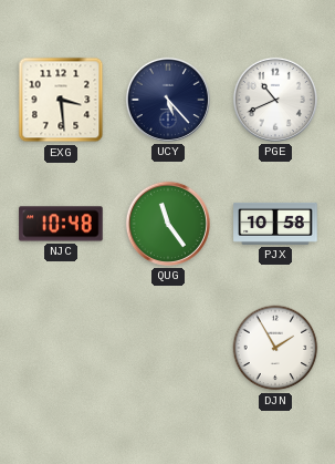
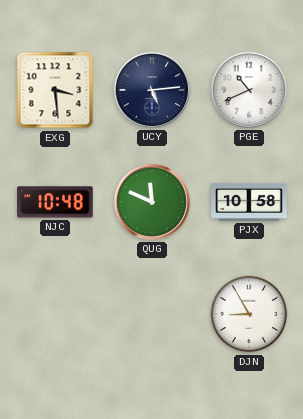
UCY: 5:23 -> 5:14 (152, 90)
QUG: 11:24 -> 11:49 (152, 202)
DJN: 1:55 -> 8:55 (249, 314)
